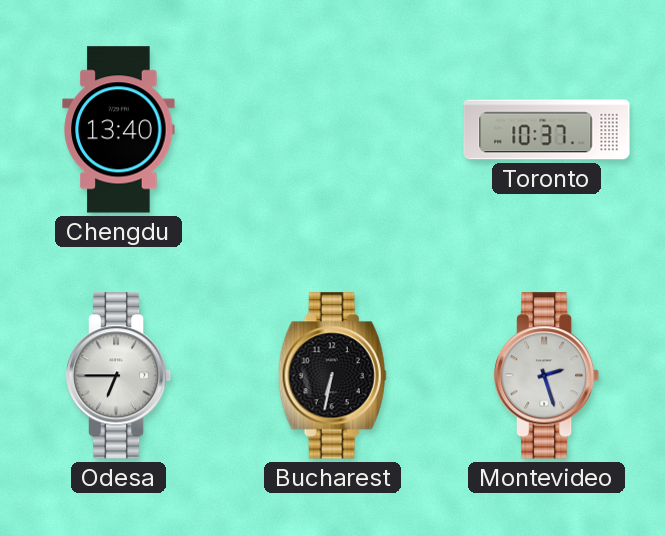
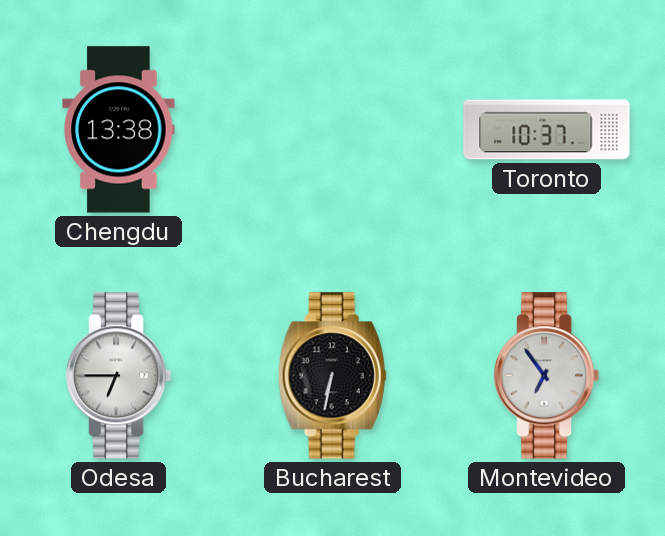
Chengdu: 13:40 -> 13:38 (119, 130)
Montevideo: 2:27 -> 6:54 (547, 376)
